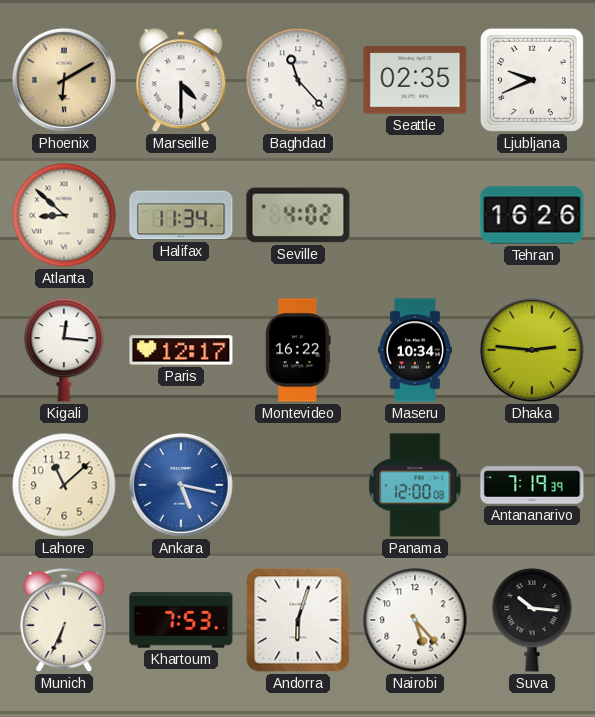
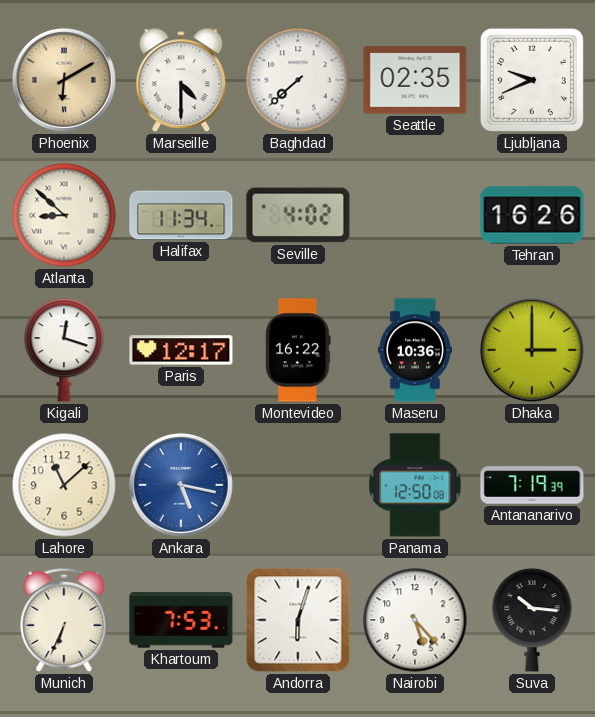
Baghdad: 11:23 -> 7:38 (298, 80)
Kigali: 12:16 -> 12:18 (64, 350)
Maseru: 10:34 -> 10:36 (415, 350)
Dhaka: 2:46 -> 3:00 (532, 350)
Panama: 12:00 -> 12:50 (415, 485)
